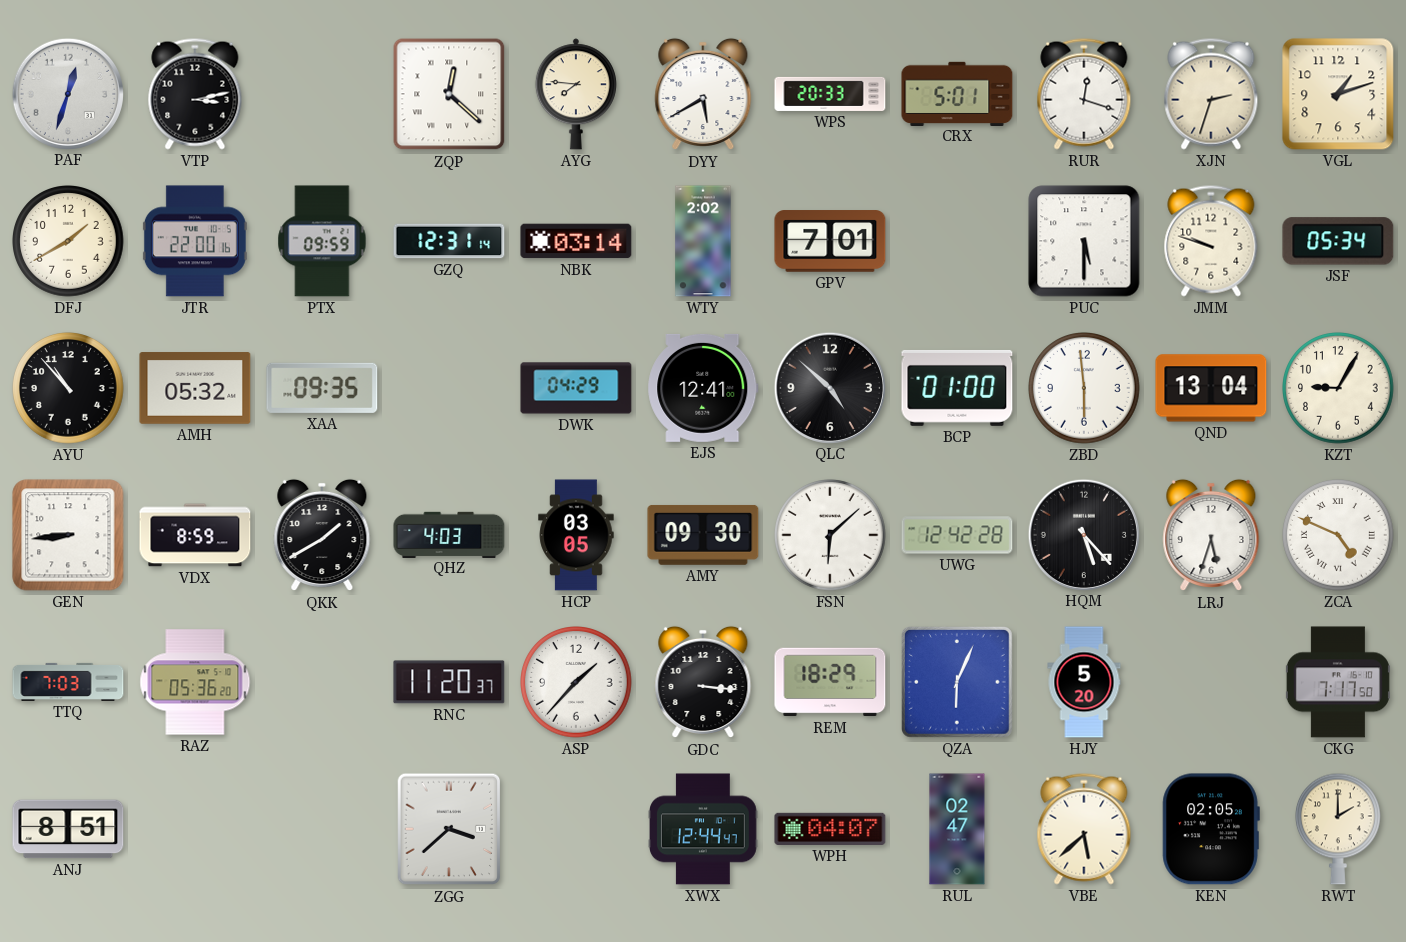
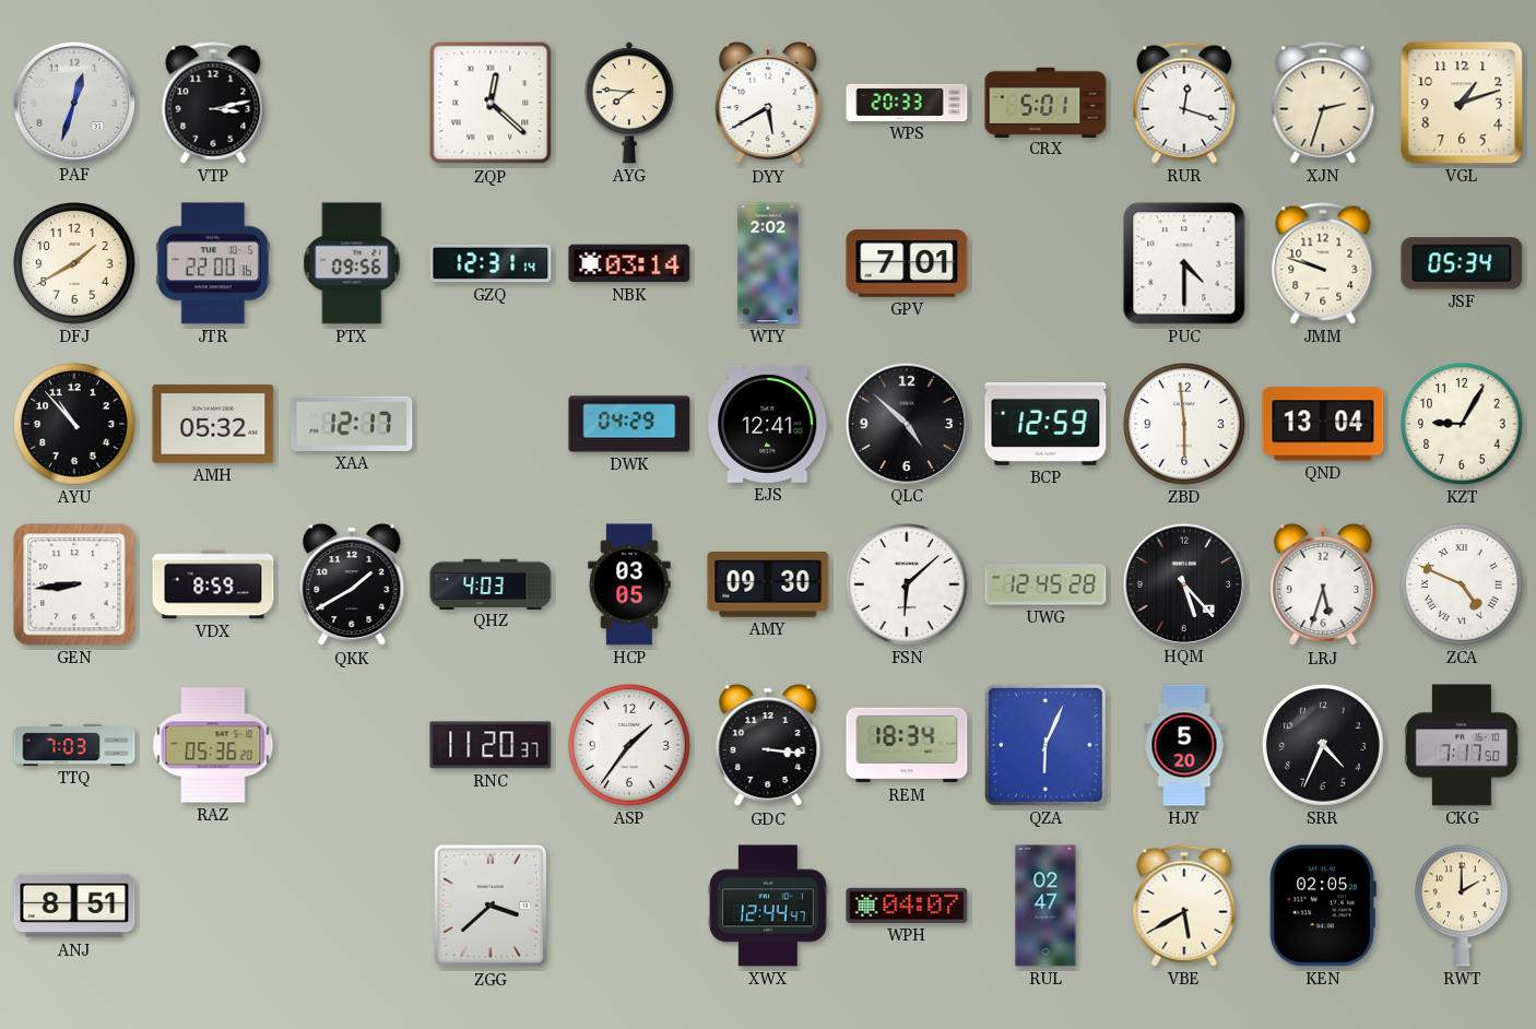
PTX: 09:59 -> 09:56 (352, 263)
PUC: 5:30 -> 4:30 (1184, 263)
XAA: 09:35 -> 12:17 (352, 424)
BCP: 01:00 -> 12:59 (1045, 424)
UWG: 12:42 -> 12:45 (1045, 584)
ASP: 1:37 -> 1:36 (629, 745)
REM: 18:29 -> 18:34 (907, 745)
SRR: none -> 4:34 (1323, 745)
VBE: 5:38 -> 5:40 (1184, 906)
